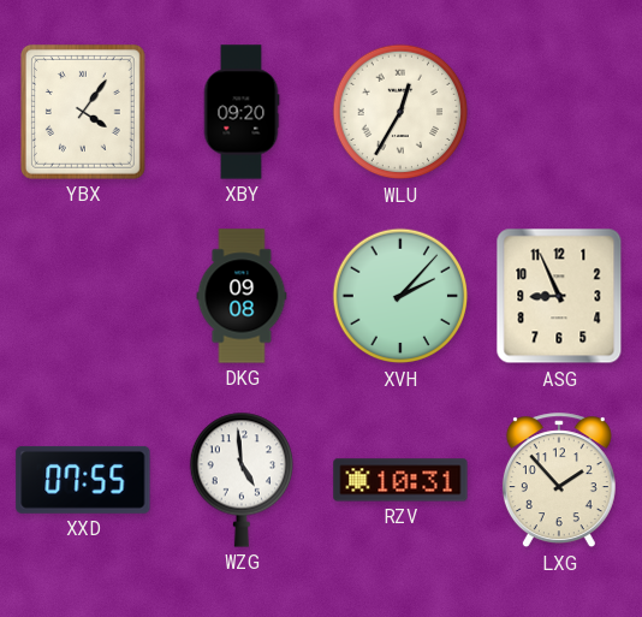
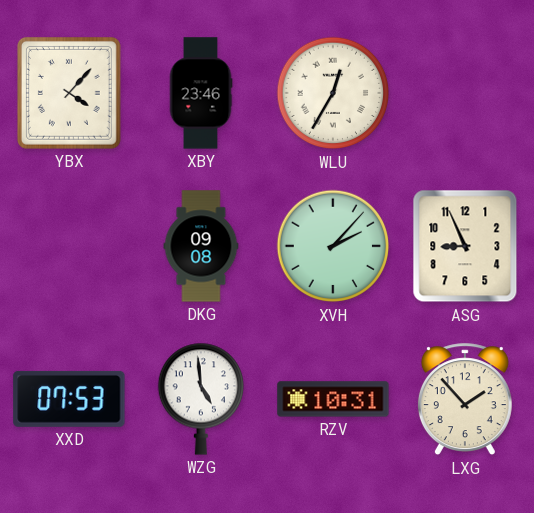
YBX: 4:06 -> 4:07 (69, 93)
XBY: 09:20 -> 23:46 (201, 93)
XXD: 07:55 -> 07:53 (69, 399)
